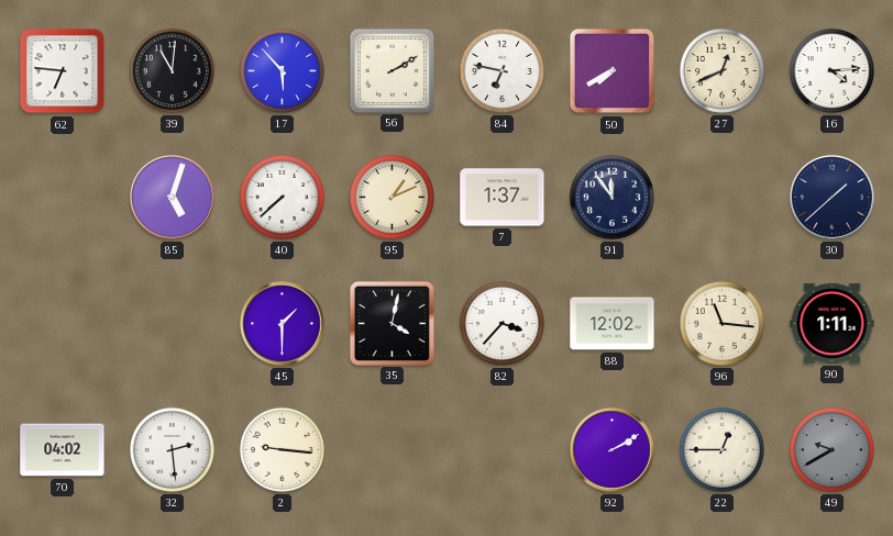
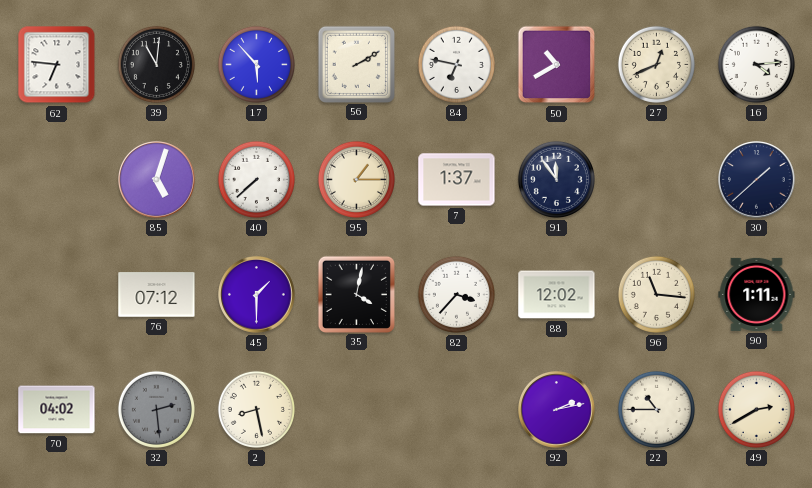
50: 7:40 -> 10:40 (557, 65)
95: 1:11 -> 1:15 (356, 179)
76: none -> 07:12 (157, 295)
32 dial: white -> grey (156, 409)
2: 9:16 -> 8:28 (256, 409)
92: 2:10 -> 2:13 (557, 410)
22: 12:45 -> 10:45 (656, 409)
49: 9:40 -> 2:40 (756, 409)
49 dial: grey -> cream (756, 409)
